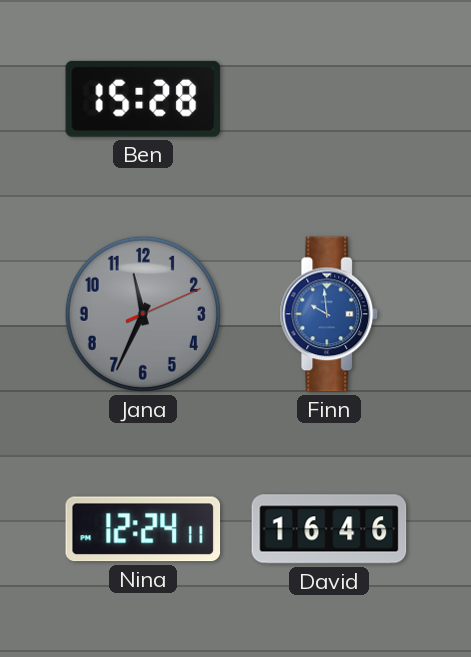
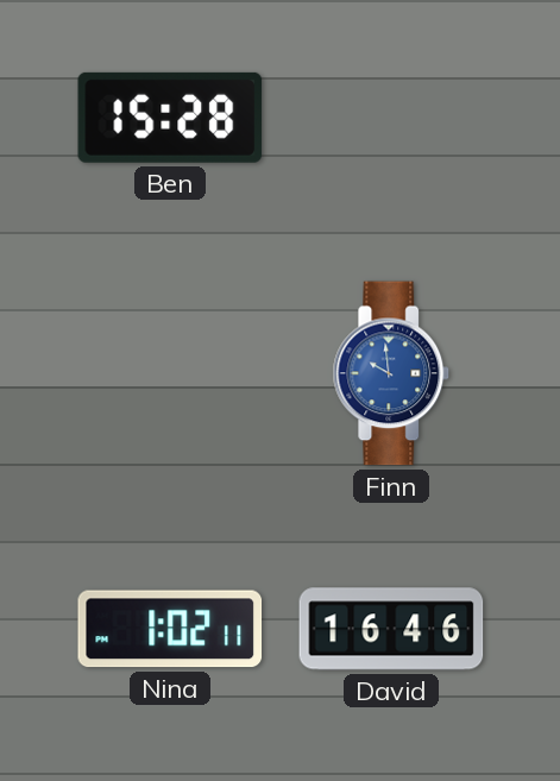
Jana: 11:34 -> none (143, 314)
Nina: 12:24 -> 1:02 (170, 629)
